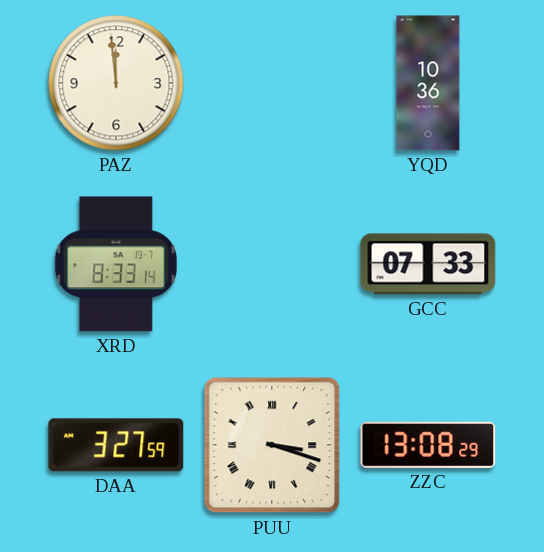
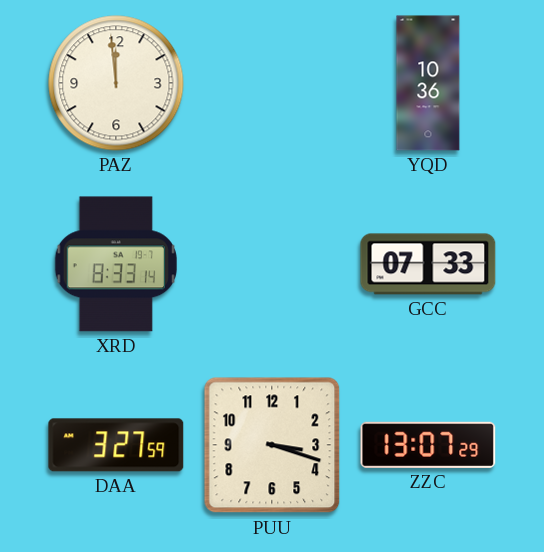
PUU numerals: Roman -> Arabic (272, 445)
ZZC: 13:08 -> 13:07 (428, 445)
